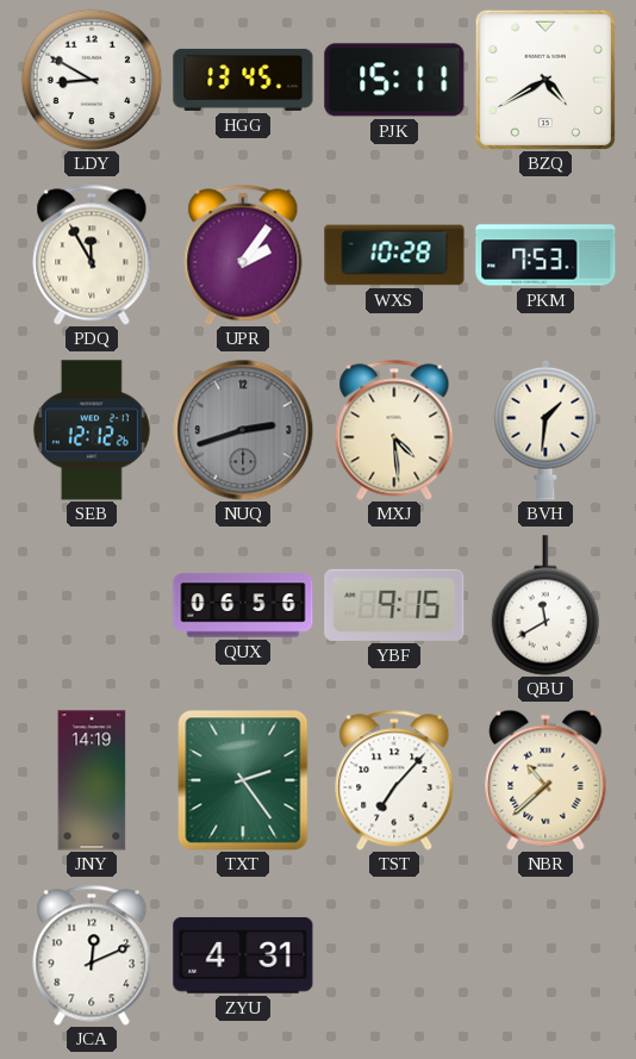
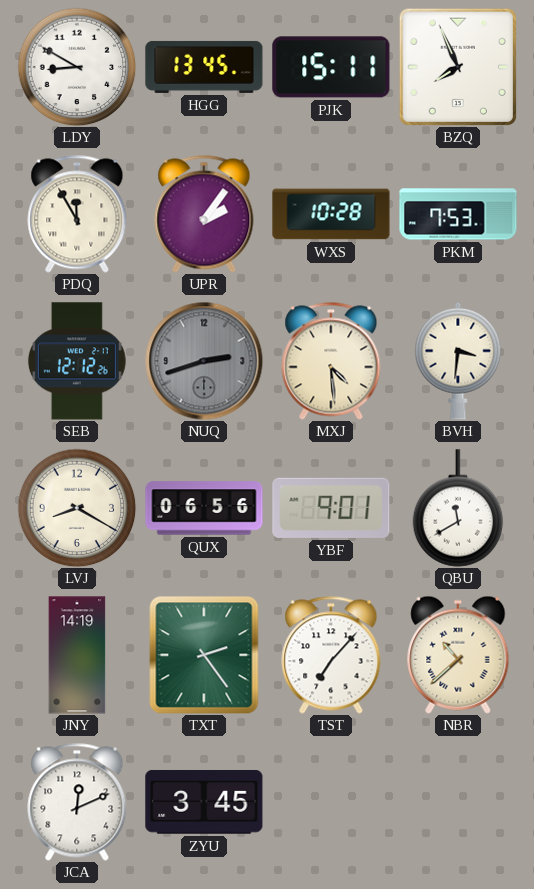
BZQ: 4:40 -> 7:56 (458, 67)
BVH: 1:31 -> 3:31 (458, 361)
LVJ: none -> 8:20 (77, 508)
YBF: 9:15 -> 9:01 (331, 508)
ZYU: 4:31 -> 3:45 (204, 802)
